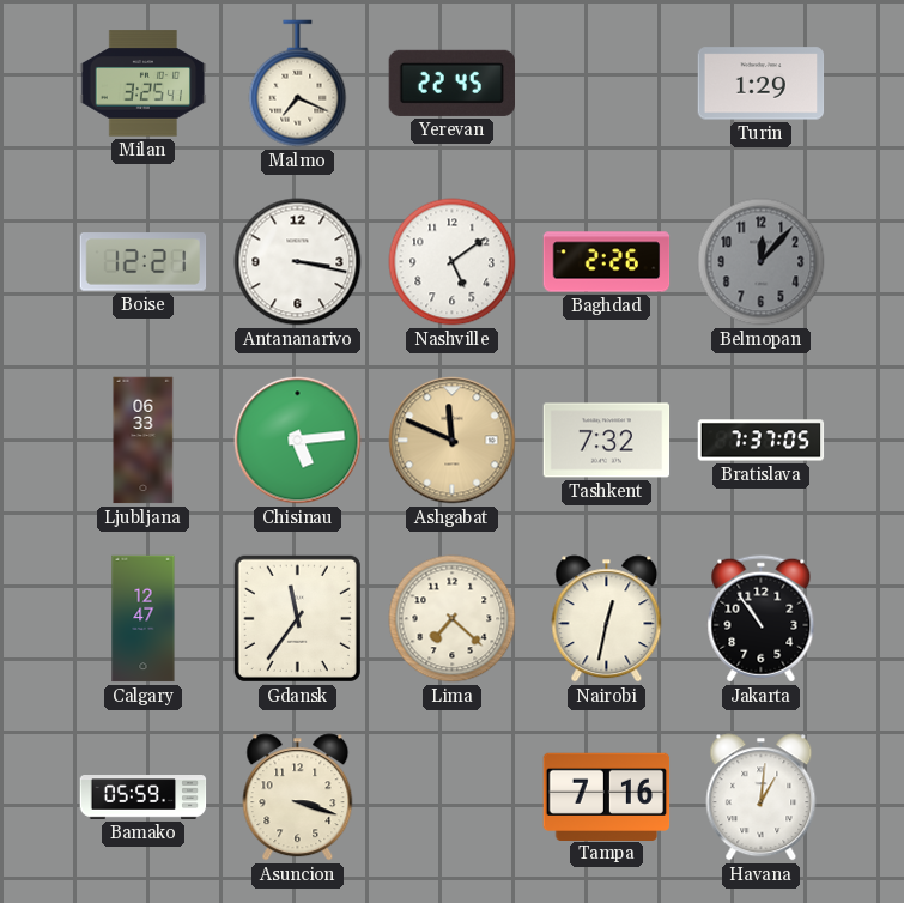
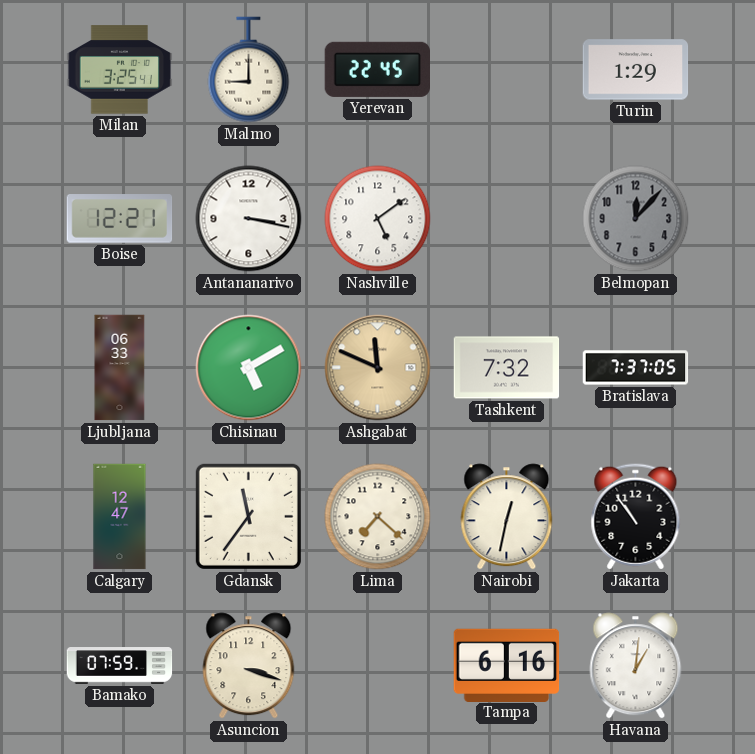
Malmo: 7:19 -> 9:00 (249, 70)
Baghdad: 2:26 -> none (607, 262)
Chisinau: 5:14 -> 5:10 (249, 368)
Bamako: 05:59 -> 07:59 (120, 666)
Tampa: 7:16 -> 6:16 (507, 665)
